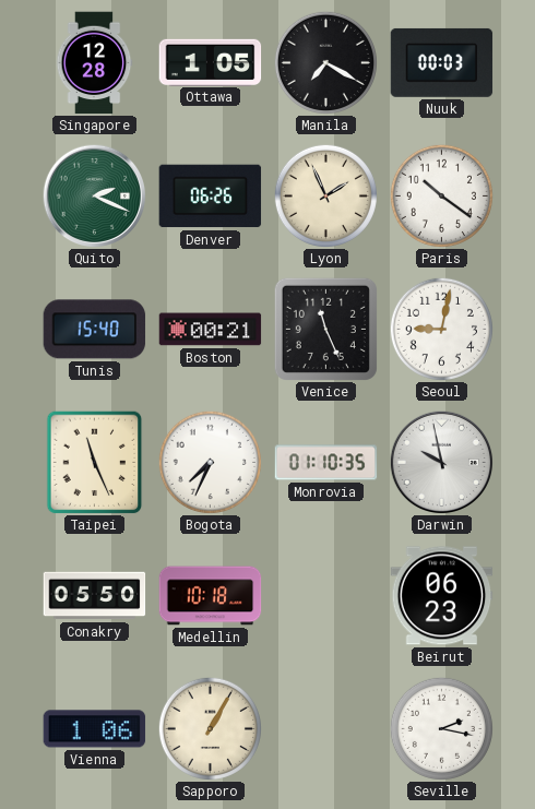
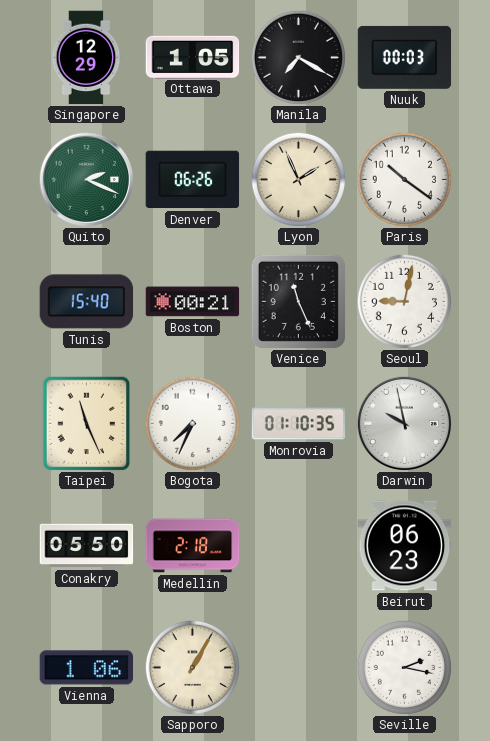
Singapore: 12:28 -> 12:29 (86, 58)
Medellin: 10:18 -> 2:18 (193, 546)
